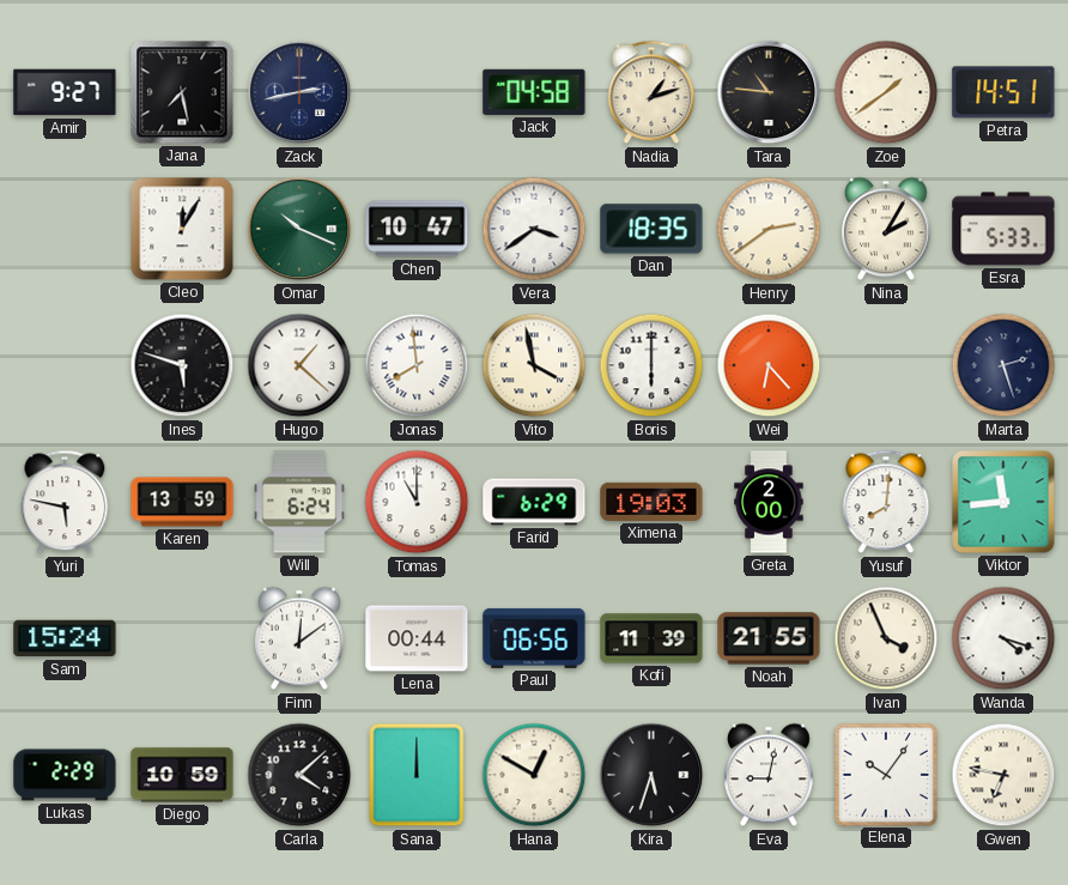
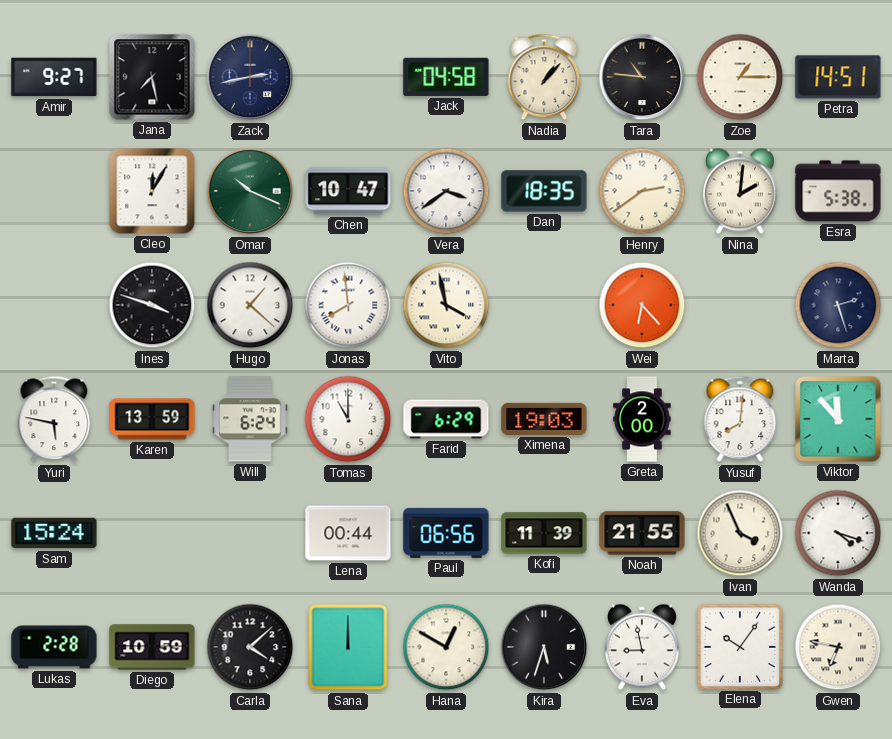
Nadia: 1:12 -> 1:07 (544, 77)
Zoe: 1:39 -> 1:15 (740, 77)
Nina: 2:05 -> 2:01 (741, 191)
Esra: 5:33 -> 5:38 (838, 191)
Ines: 5:48 -> 3:48 (152, 305)
Boris: 6:00 -> none (651, 365)
Viktor: 11:44 -> 11:53 (838, 419)
Finn: 12:09 -> none (301, 638)
Lukas: 2:29 -> 2:28 (54, 647)
Eva: 9:02 -> 8:58 (643, 647)
